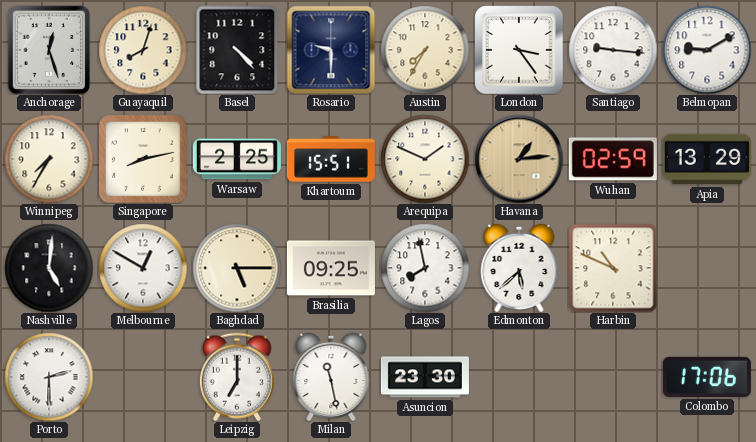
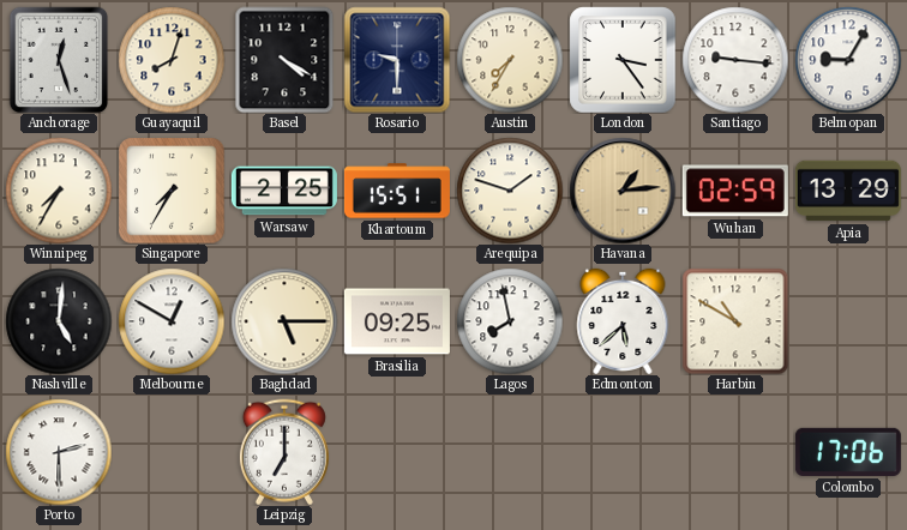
Basel: 4:23 -> 4:20 (284, 60)
Belmopan: 9:10 -> 9:05 (848, 60)
Singapore: 8:13 -> 7:35 (172, 191)
Arequipa: 1:49 -> 1:48 (510, 191)
Harbin: 10:49 -> 10:50 (735, 321)
Milan: 11:28 -> none (331, 376)
Asuncion: 23:30 -> none (425, 377)
